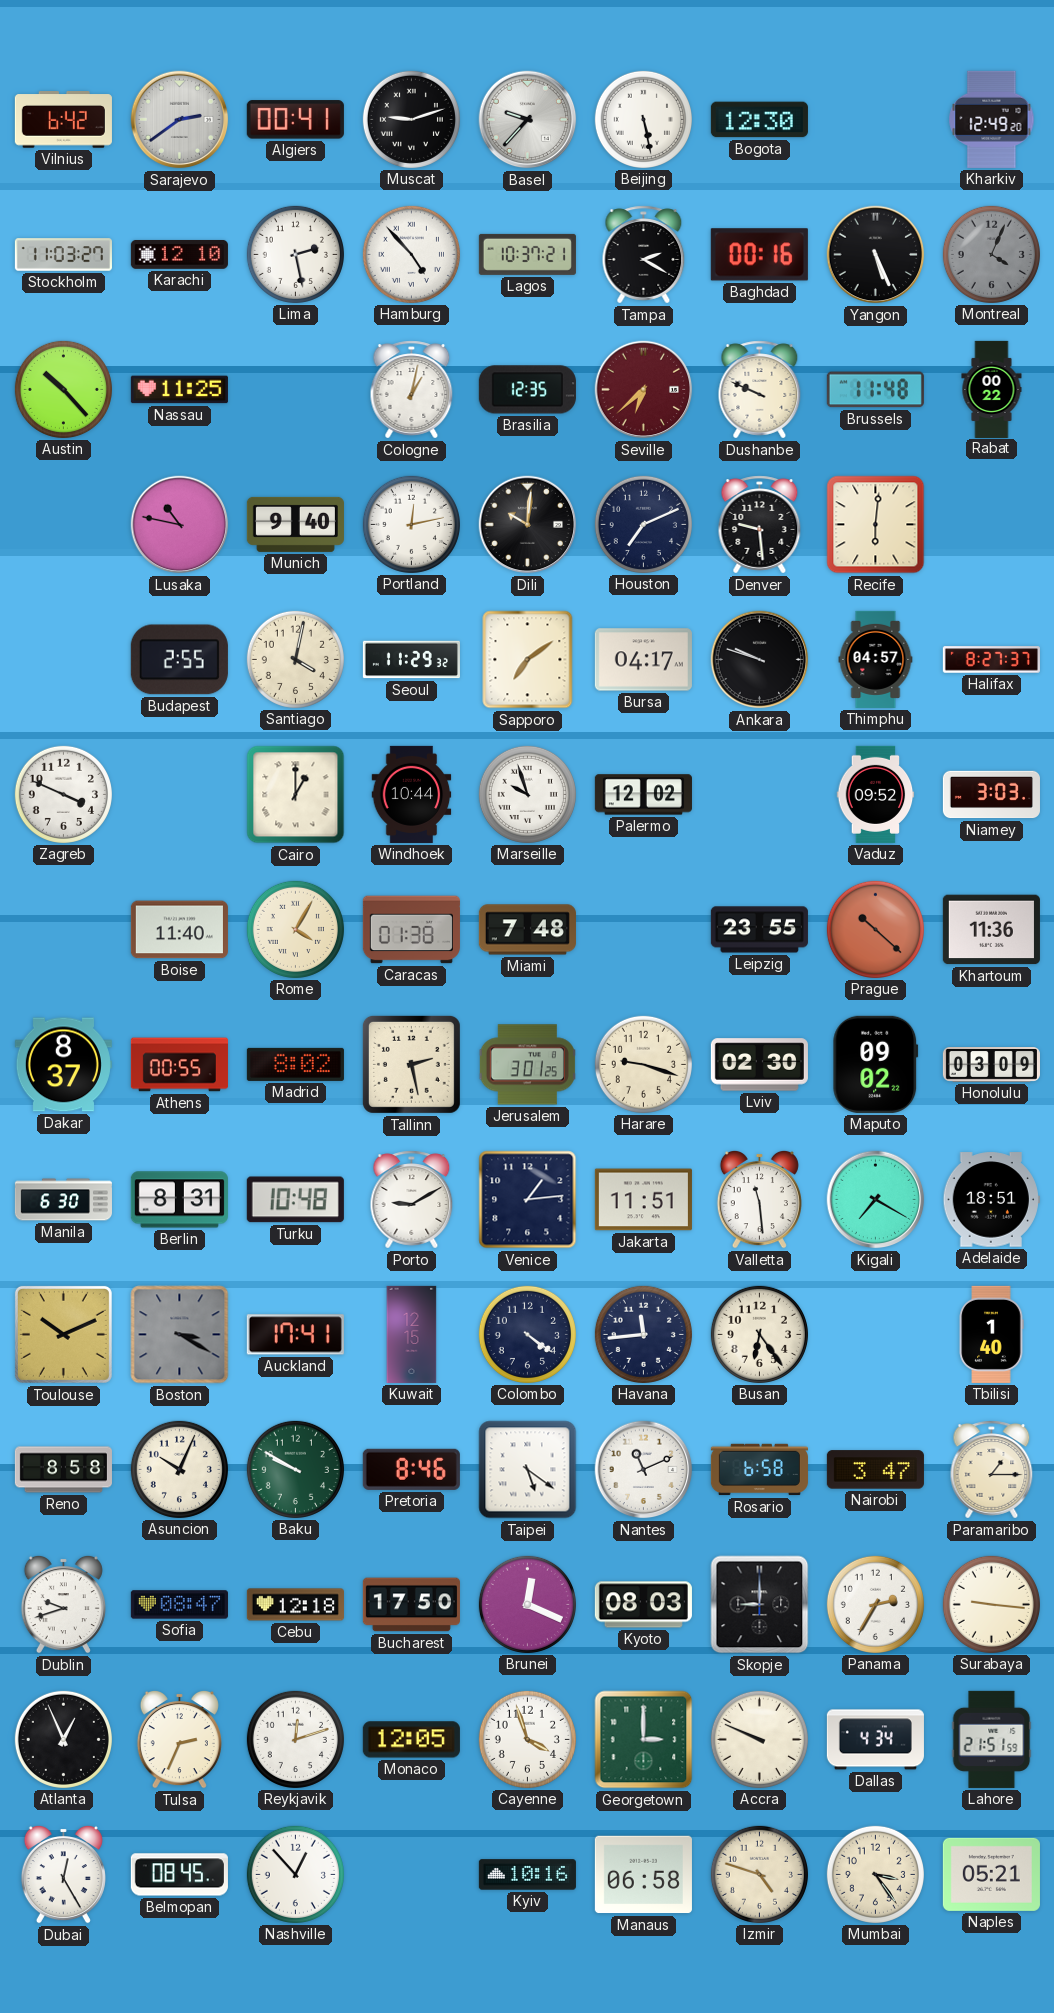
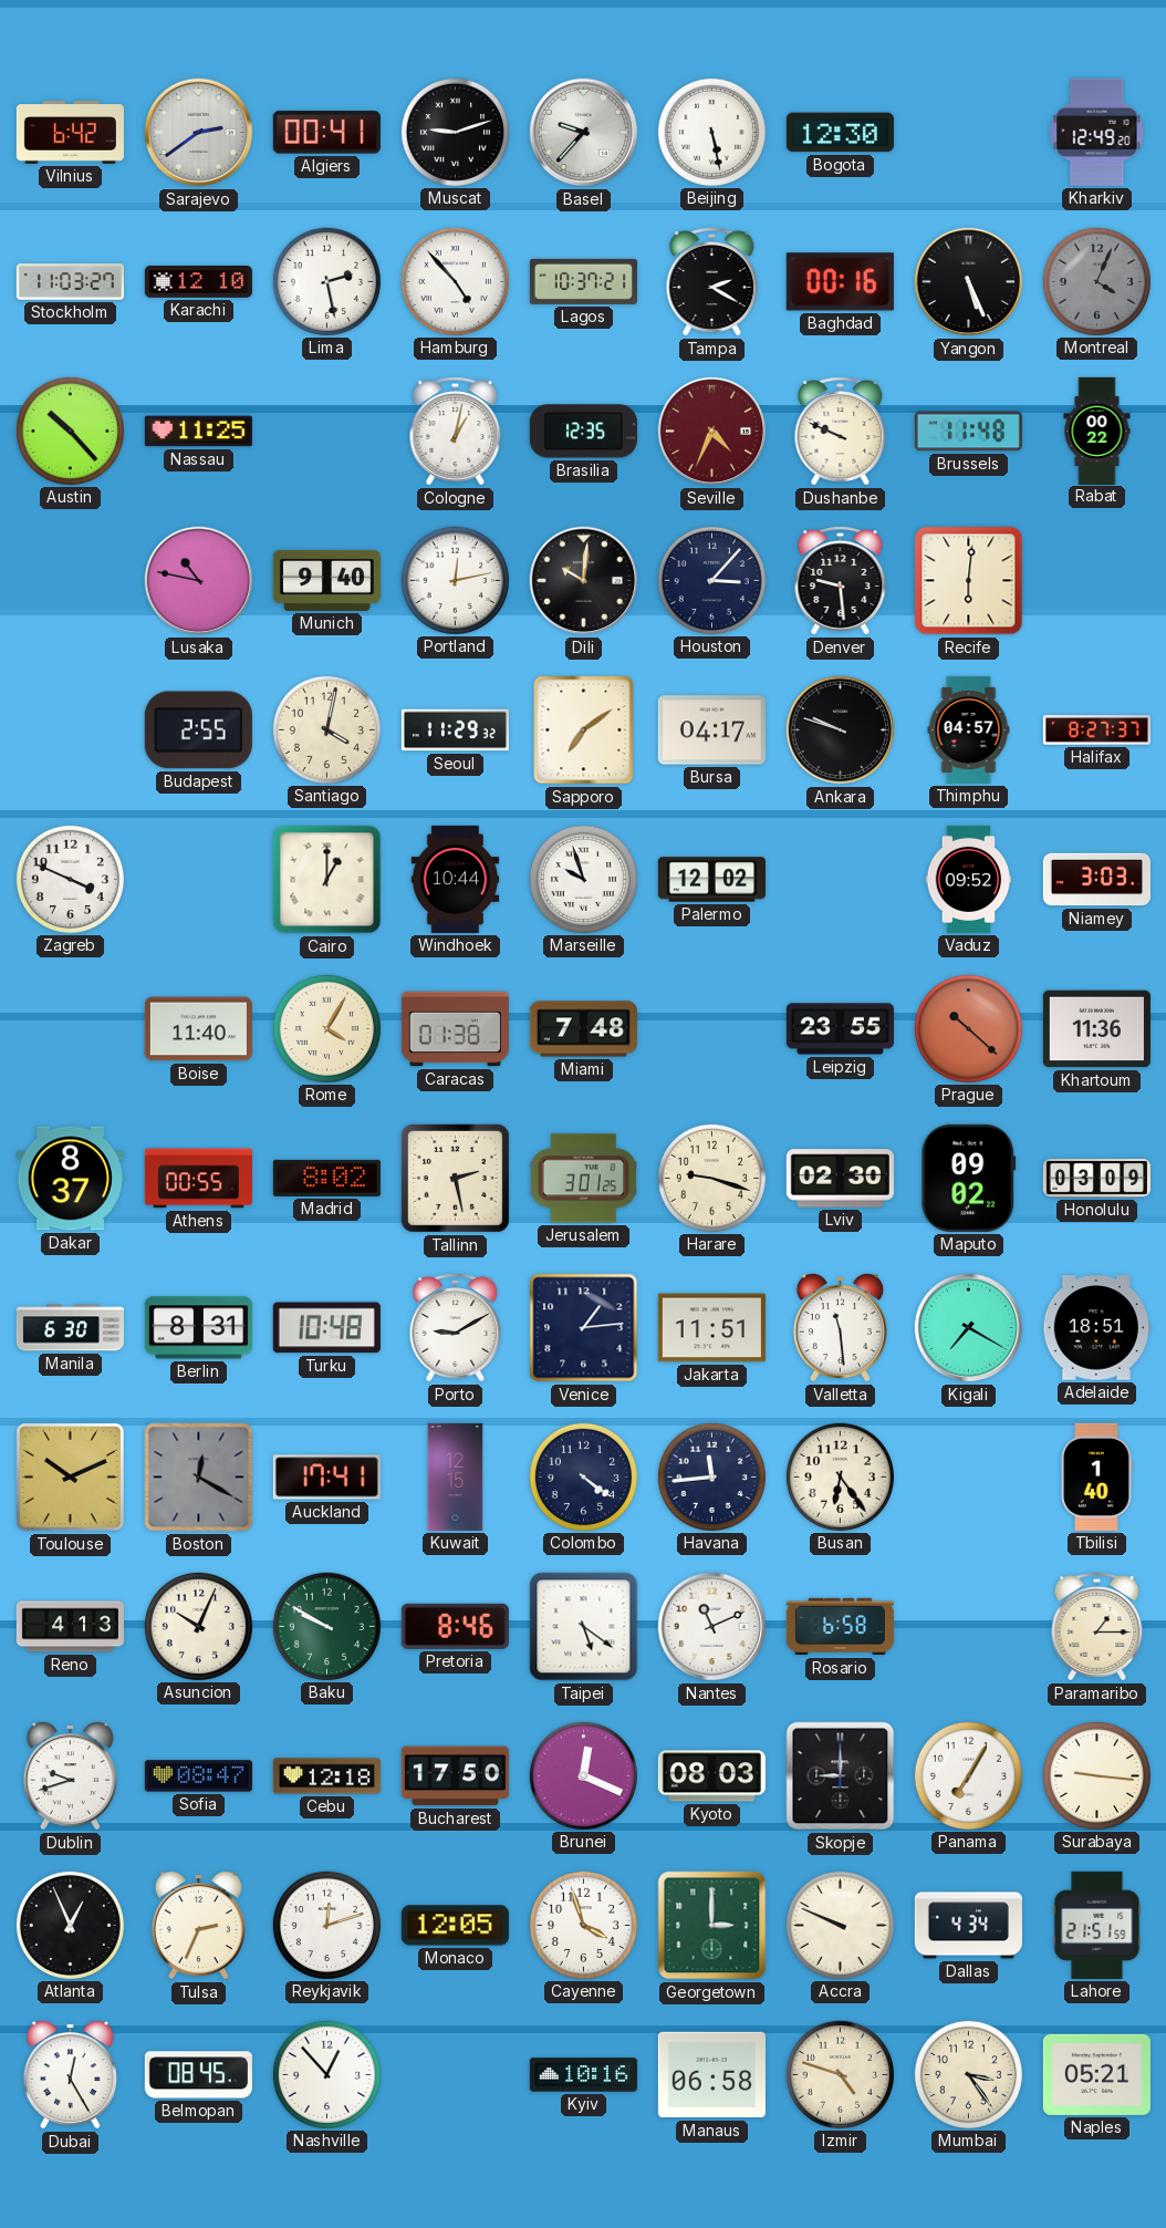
Seville: 6:38 -> 4:34 (712, 432)
Houston: 7:11 -> 3:07 (711, 580)
Boston: 3:20 -> 12:20 (199, 1478)
Reno: 8:58 -> 4:13 (70, 1627)
Nairobi: 3:47 -> none (875, 1470)
Panama: 2:35 -> 7:05 (968, 1775)
